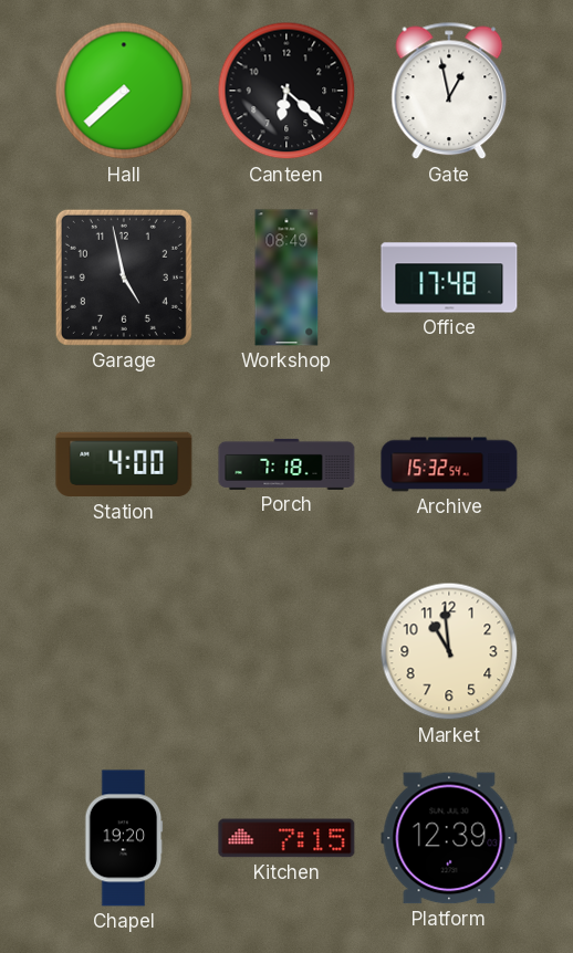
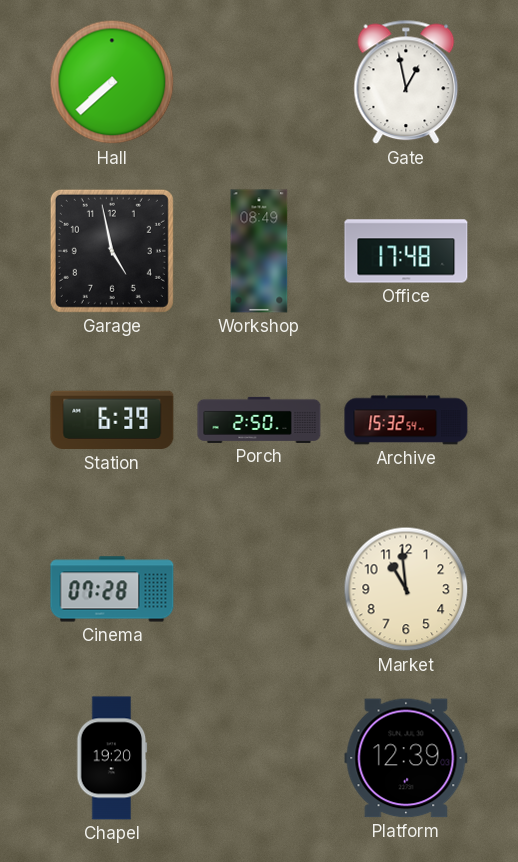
Canteen: 6:22 -> none (286, 91)
Station: 4:00 -> 6:39 (112, 420)
Porch: 7:18 -> 2:50 (259, 420)
Cinema: none -> 07:28 (112, 589)
Kitchen: 7:15 -> none (286, 838)
